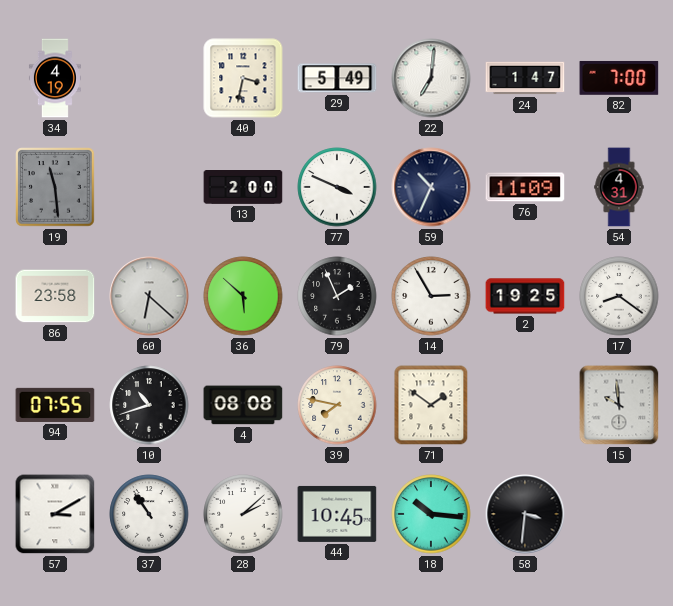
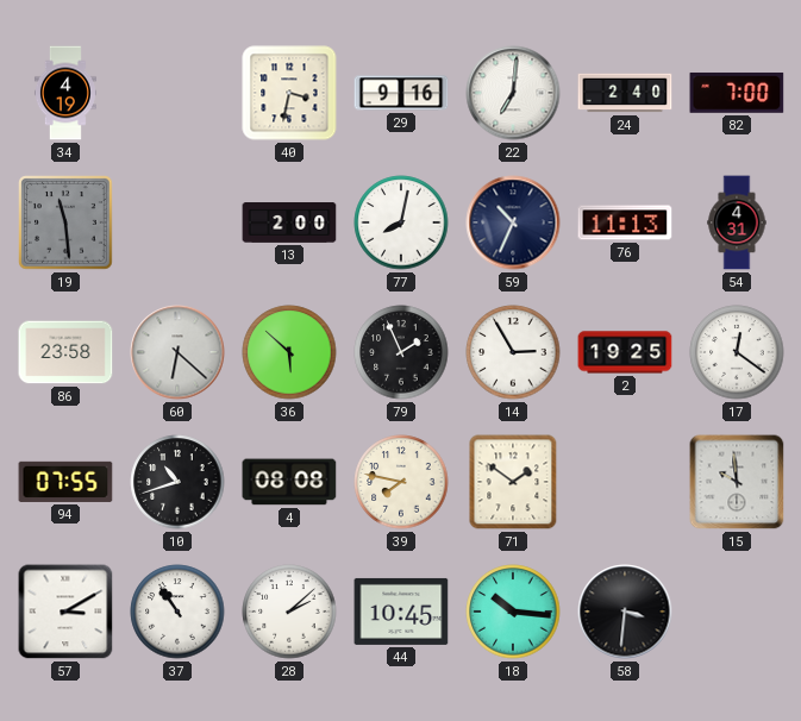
29: 5:49 -> 9:16 (401, 93)
24: 1:47 -> 2:40 (625, 93)
77: 3:49 -> 8:02 (401, 222)
76: 11:09 -> 11:13 (625, 222)
17: 8:21 -> 12:21 (737, 352)
